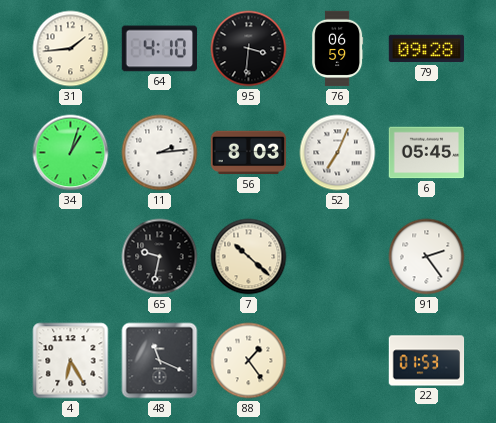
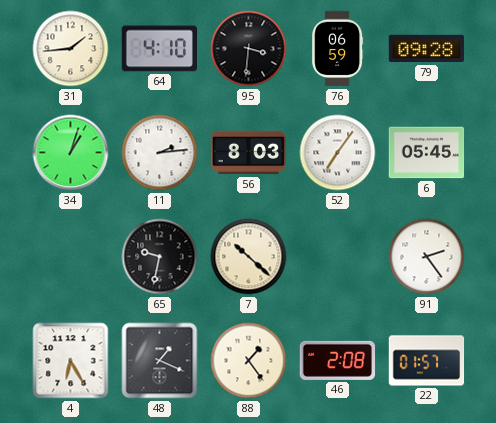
52: 7:04 -> 7:06 (338, 153)
48: 11:19 -> 1:19 (160, 361)
46: none -> 2:08 (338, 360)
22: 01:53 -> 01:57 (427, 361)
